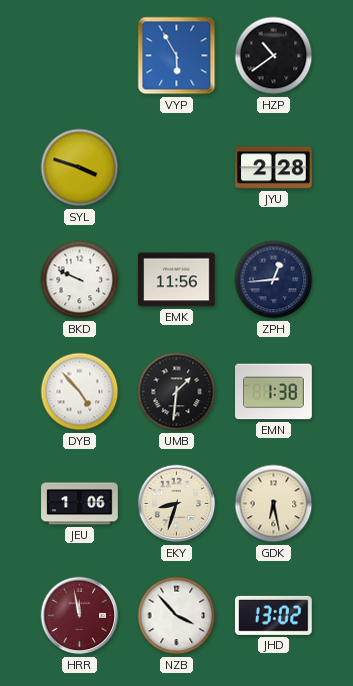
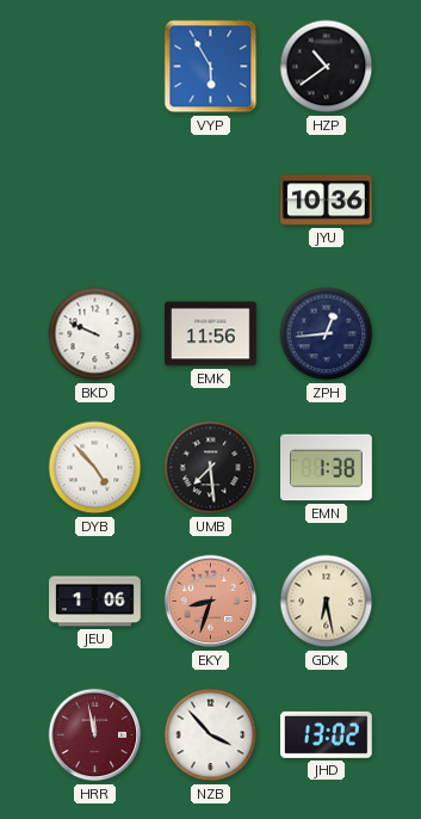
SYL: 3:48 -> none (80, 168)
JYU: 2:28 -> 10:36 (327, 201)
UMB: 1:31 -> 7:29 (211, 468)
EKY dial: cream -> salmon (211, 602)
